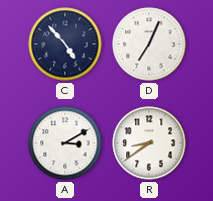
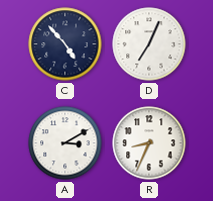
R: 8:39 -> 8:34 (149, 143)
